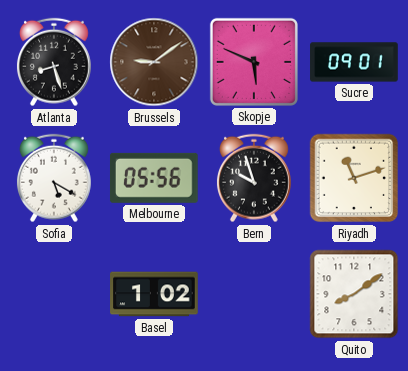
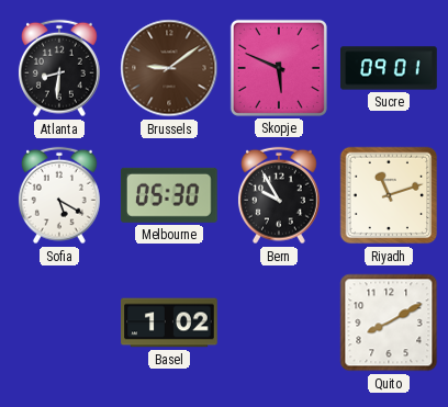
Atlanta: 8:27 -> 8:31 (59, 68)
Melbourne: 05:56 -> 05:30 (169, 195)
Bern: 9:57 -> 9:55 (279, 195)
Quito: 8:09 -> 8:10 (389, 323)
